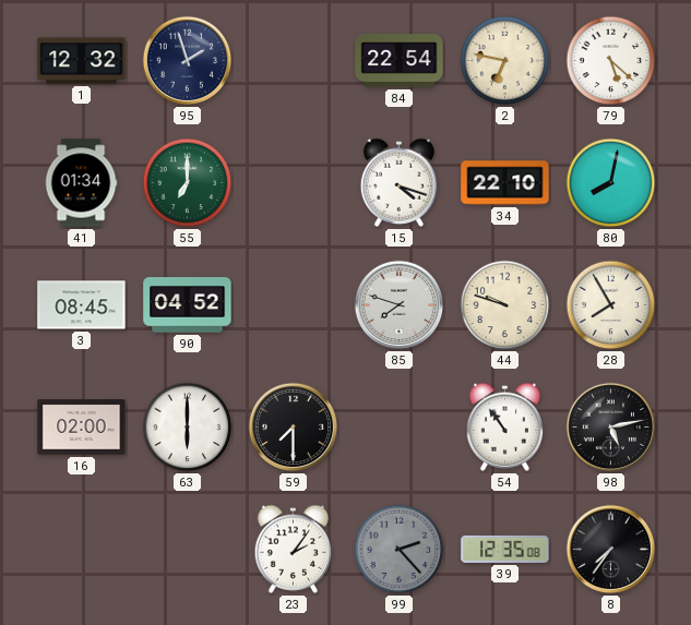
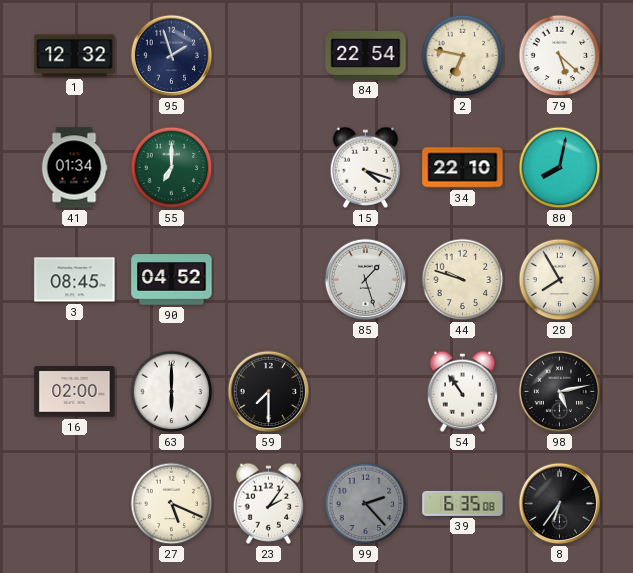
85: 7:48 -> 1:27 (366, 280)
27: none -> 5:19 (172, 504)
39: 12:35 -> 6:35 (463, 503)
8: 7:36 -> 6:36 (560, 504)
